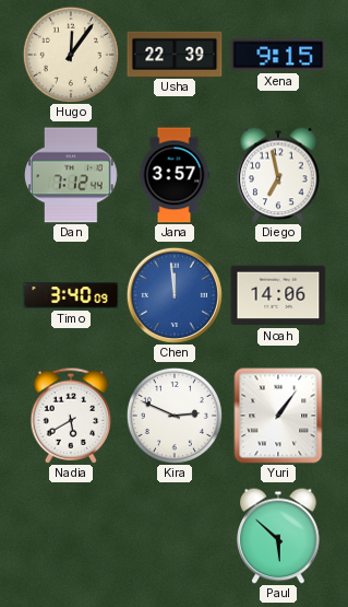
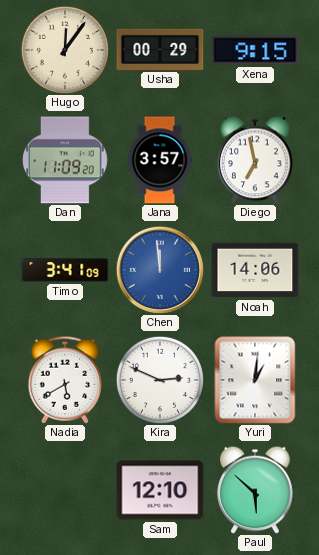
Usha: 22:39 -> 00:29 (160, 49)
Dan: 7:12 -> 11:09 (66, 160)
Timo: 3:40 -> 3:41 (65, 270)
Yuri: 1:06 -> 1:01 (255, 380)
Sam: none -> 12:10 (160, 490)
